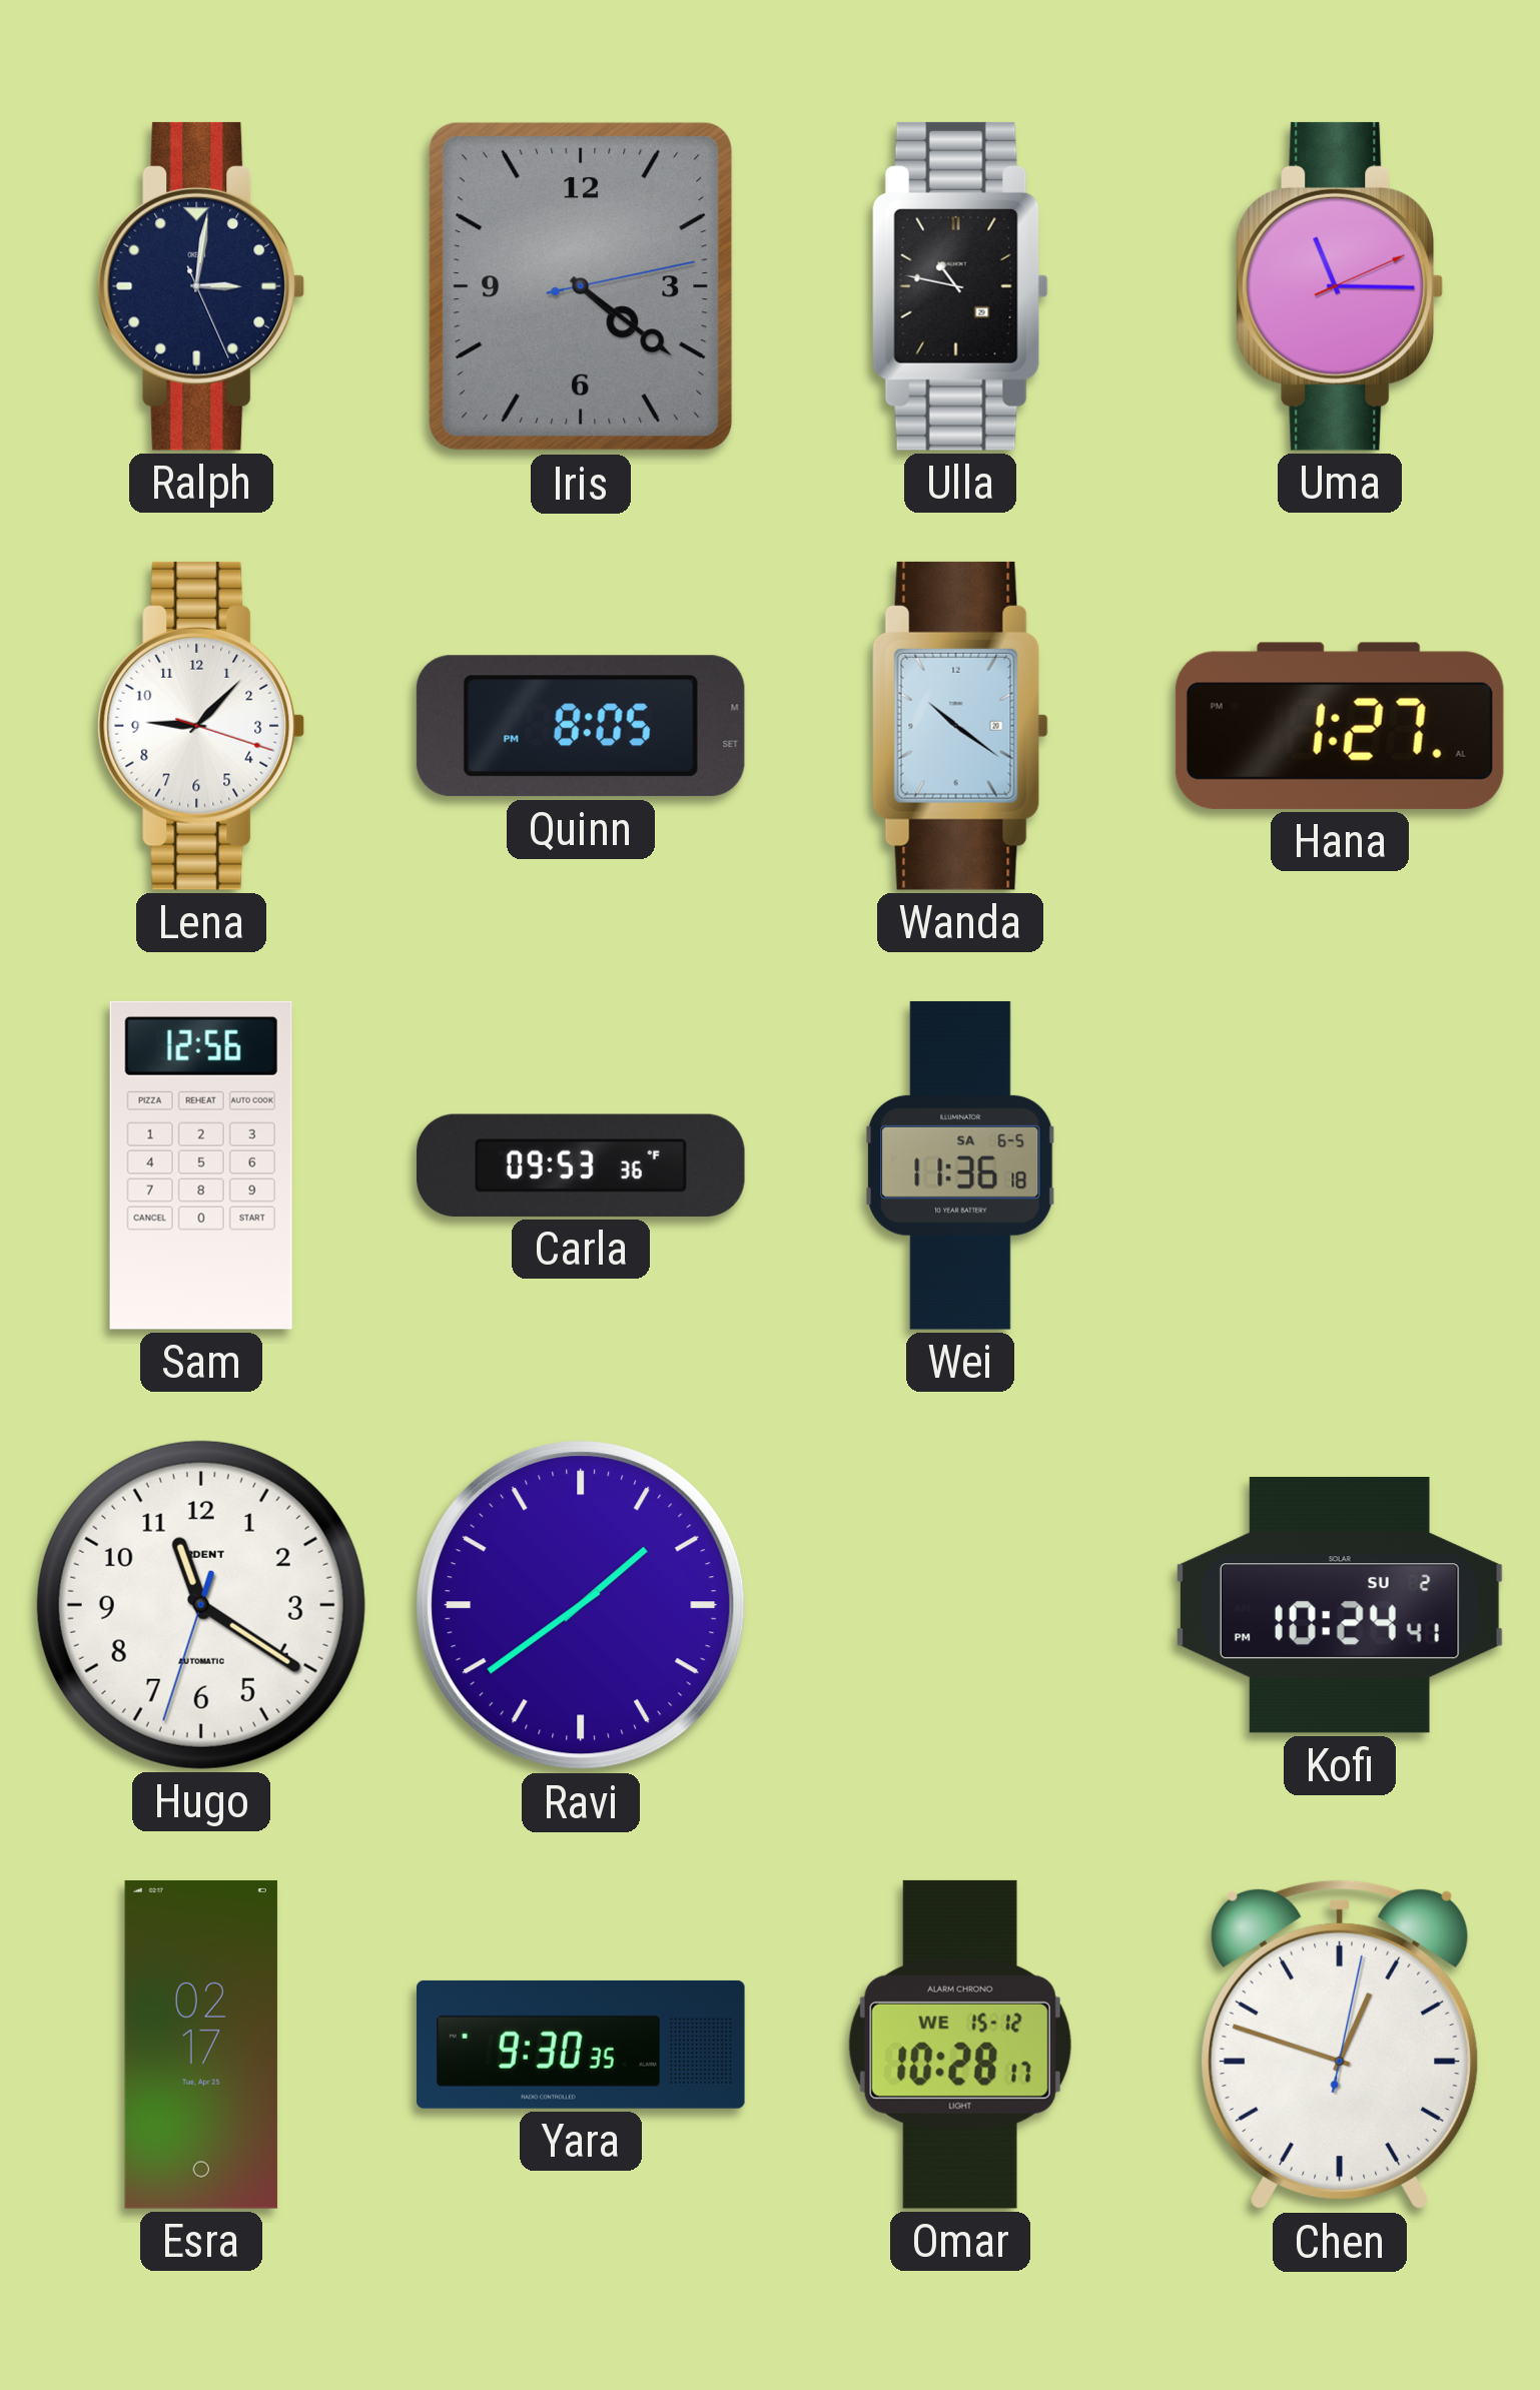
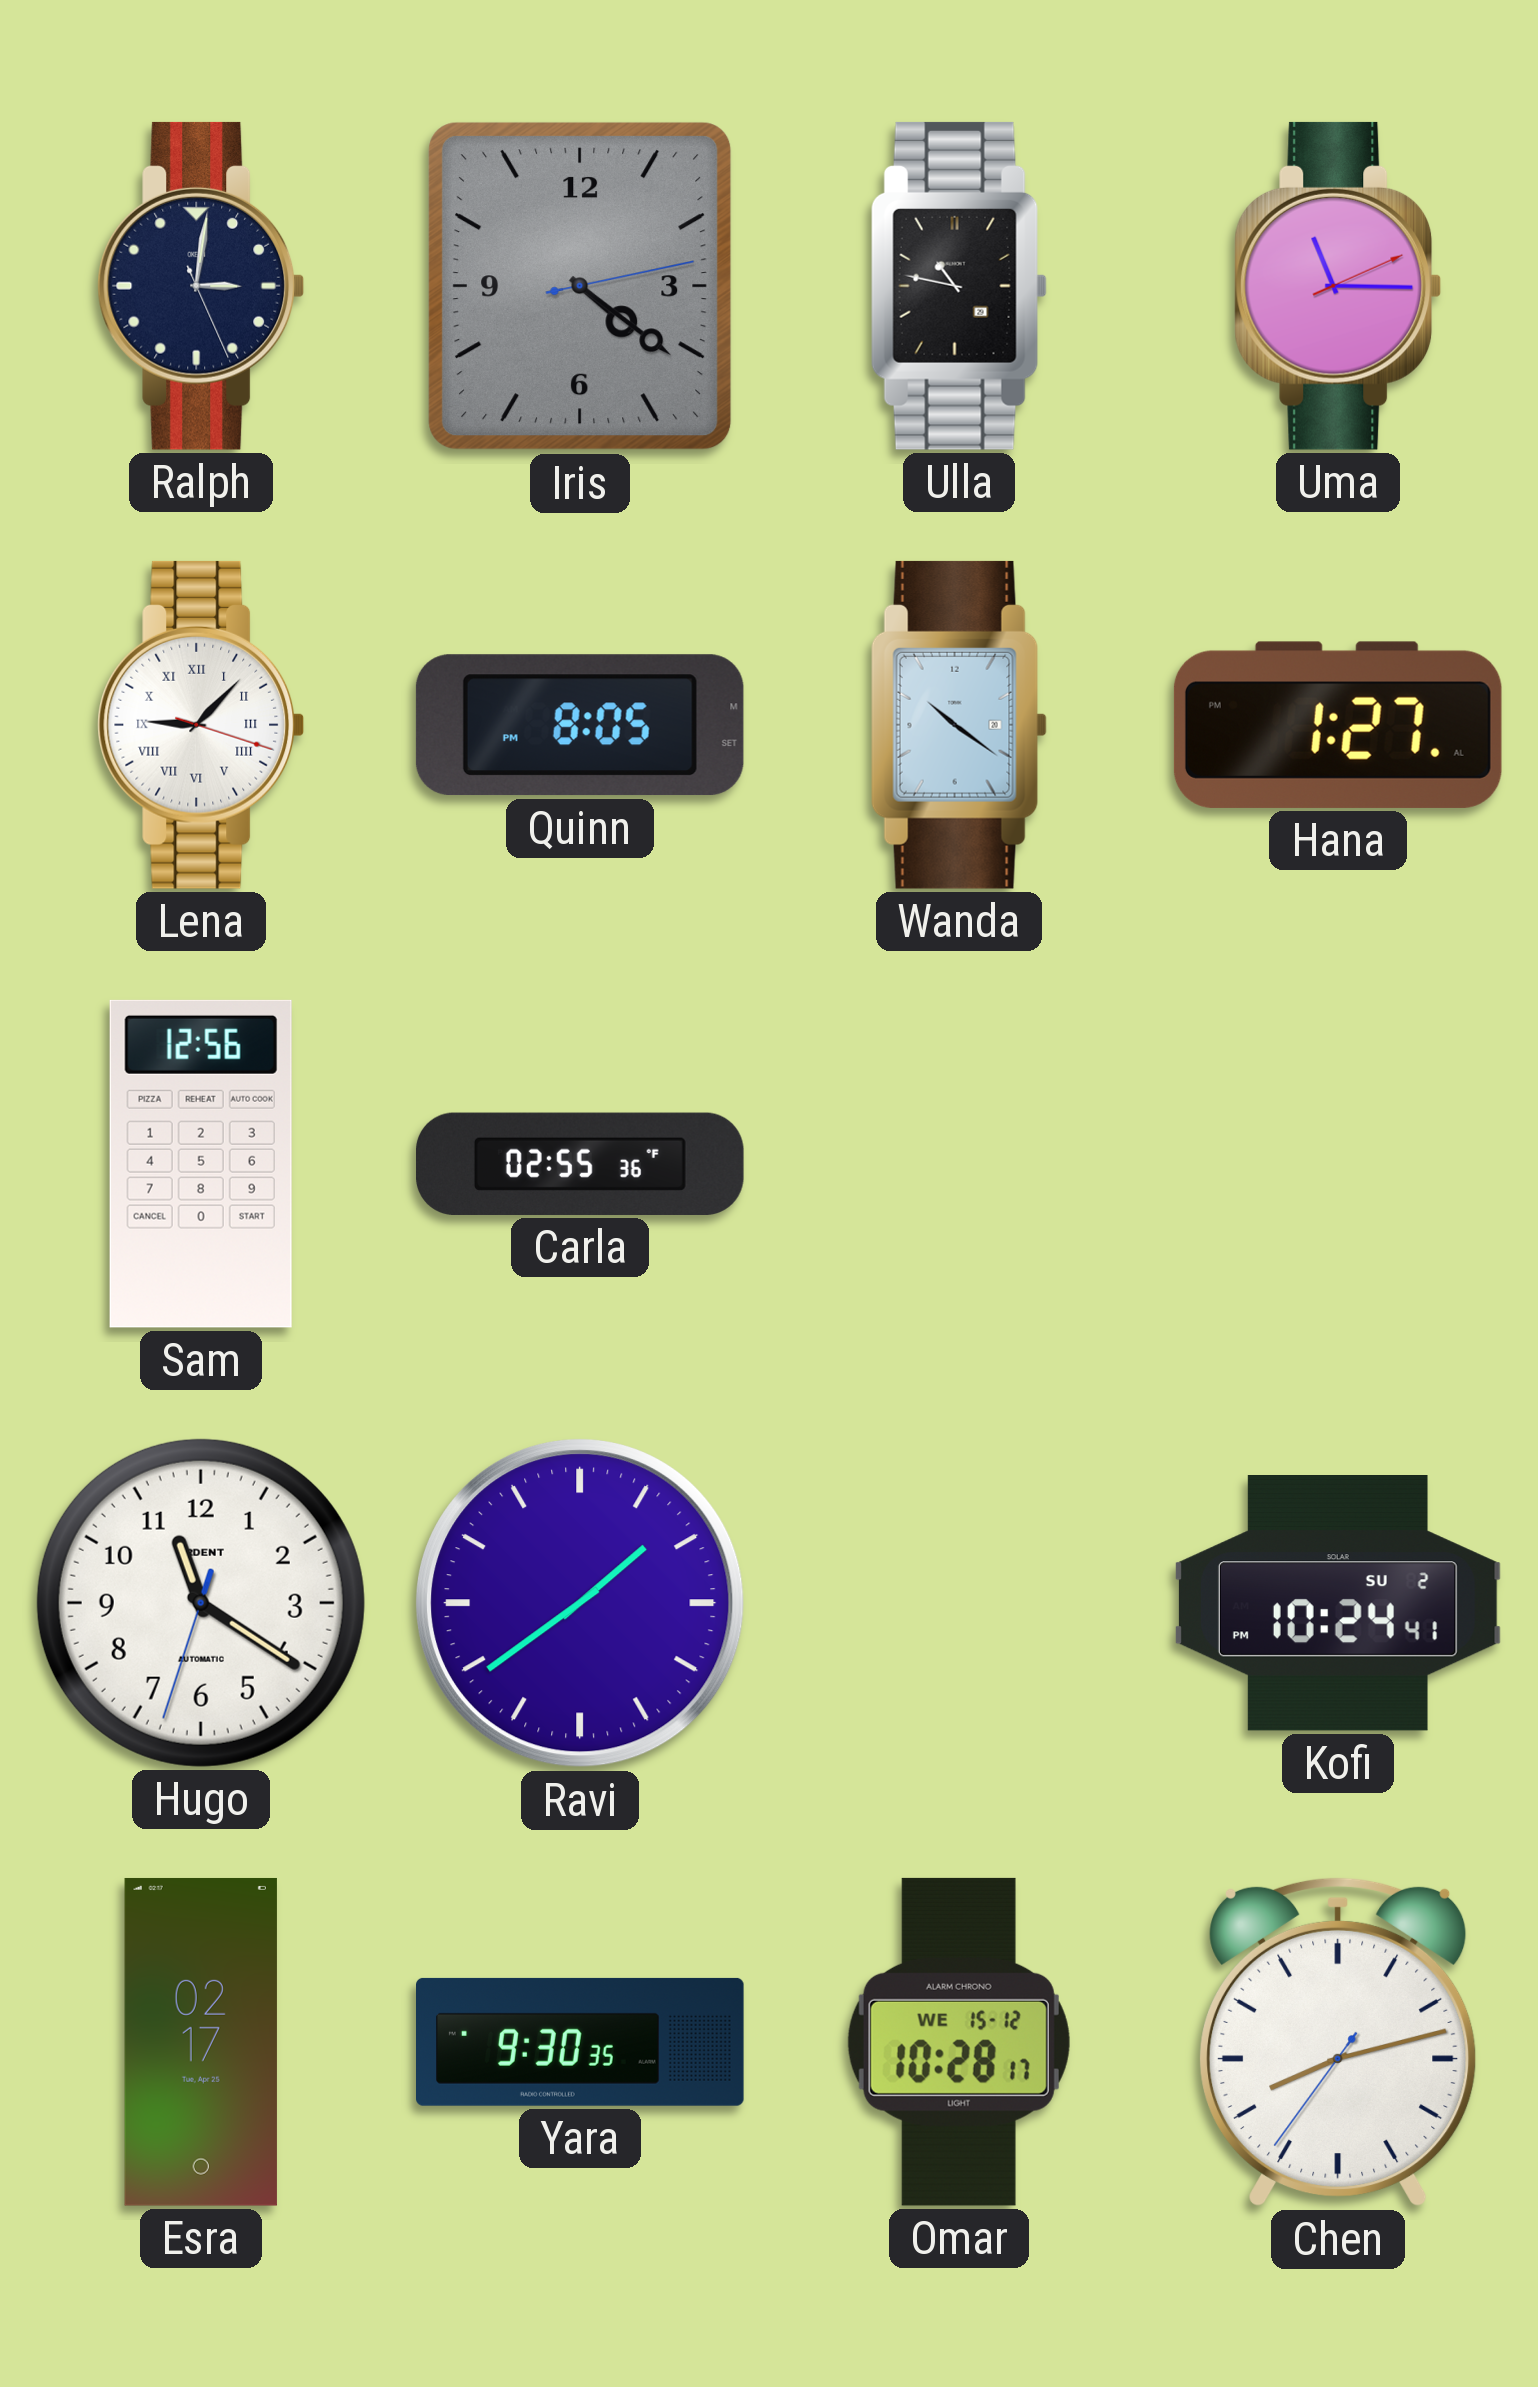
Lena numerals: Arabic -> Roman (201, 725)
Carla: 09:53 -> 02:55 (581, 1164)
Wei: 11:36 -> none (960, 1165)
Chen: 12:48 -> 8:12 (1338, 2042)
